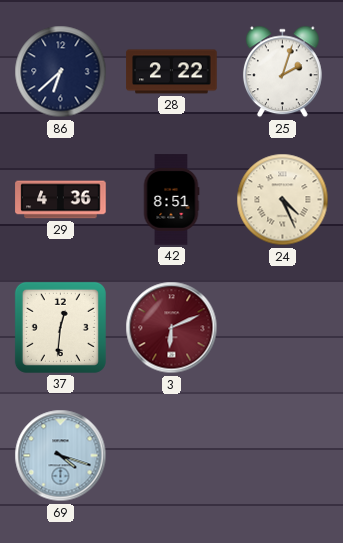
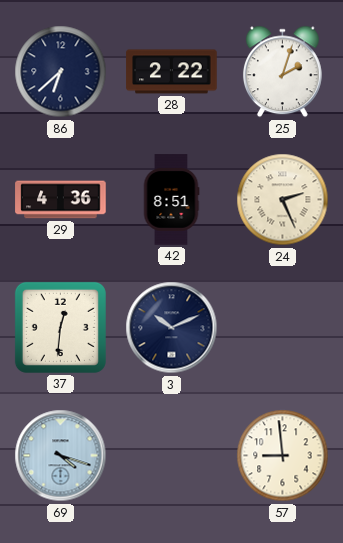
24: 4:26 -> 2:26 (283, 200)
3: 6:11 -> 10:11 (172, 328)
3 dial: burgundy -> navy (172, 328)
57: none -> 8:59 (283, 456)
